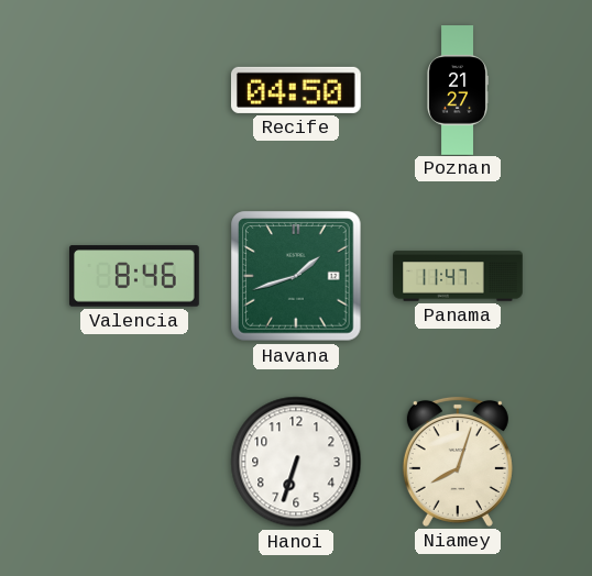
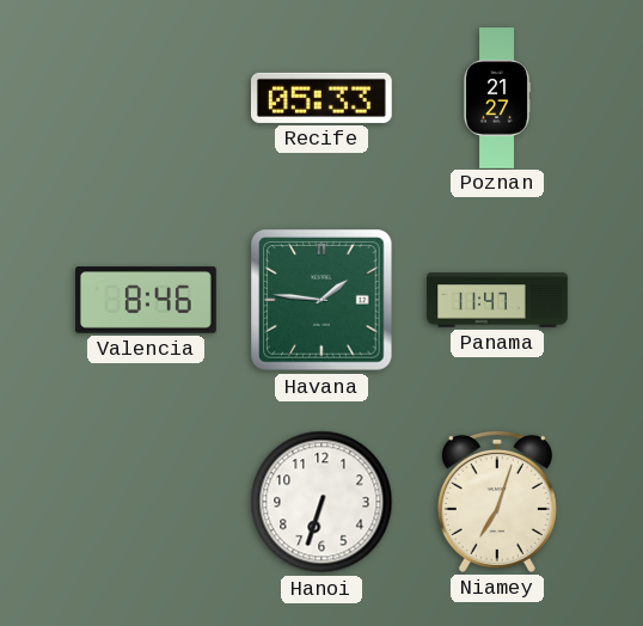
Recife: 04:50 -> 05:33 (321, 98)
Havana: 1:42 -> 1:46 (321, 300)
Niamey: 8:03 -> 7:03 (497, 502)
